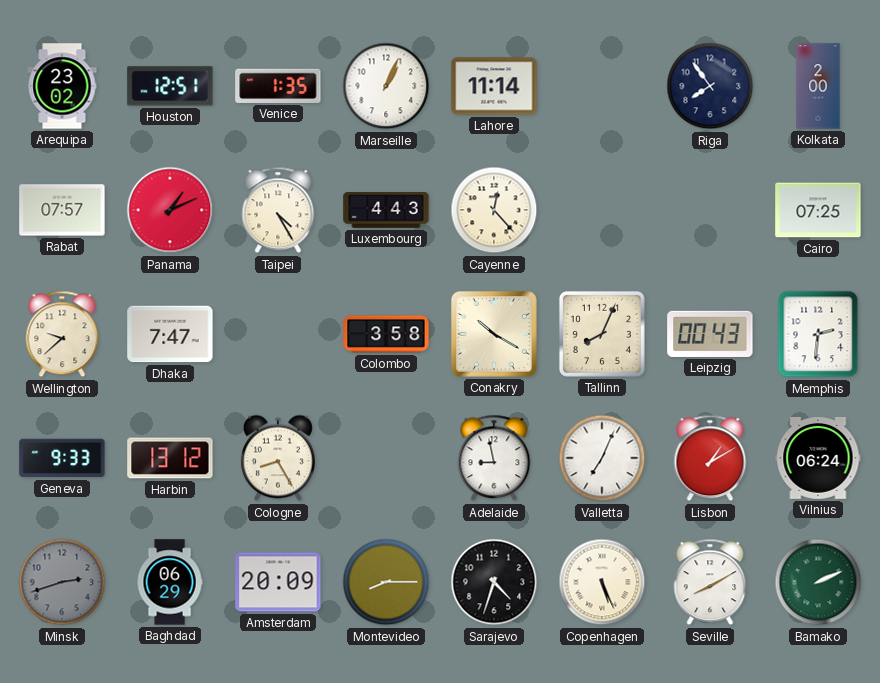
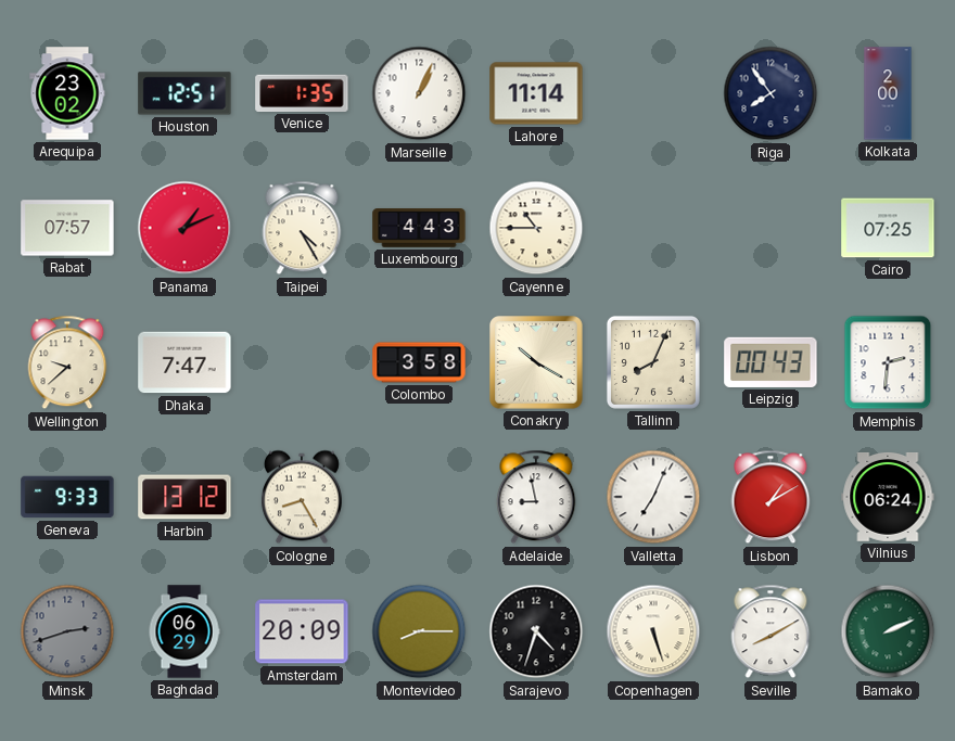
Cayenne: 12:23 -> 10:45 (536, 228)
Copenhagen: 5:26 -> 5:27 (653, 631)
